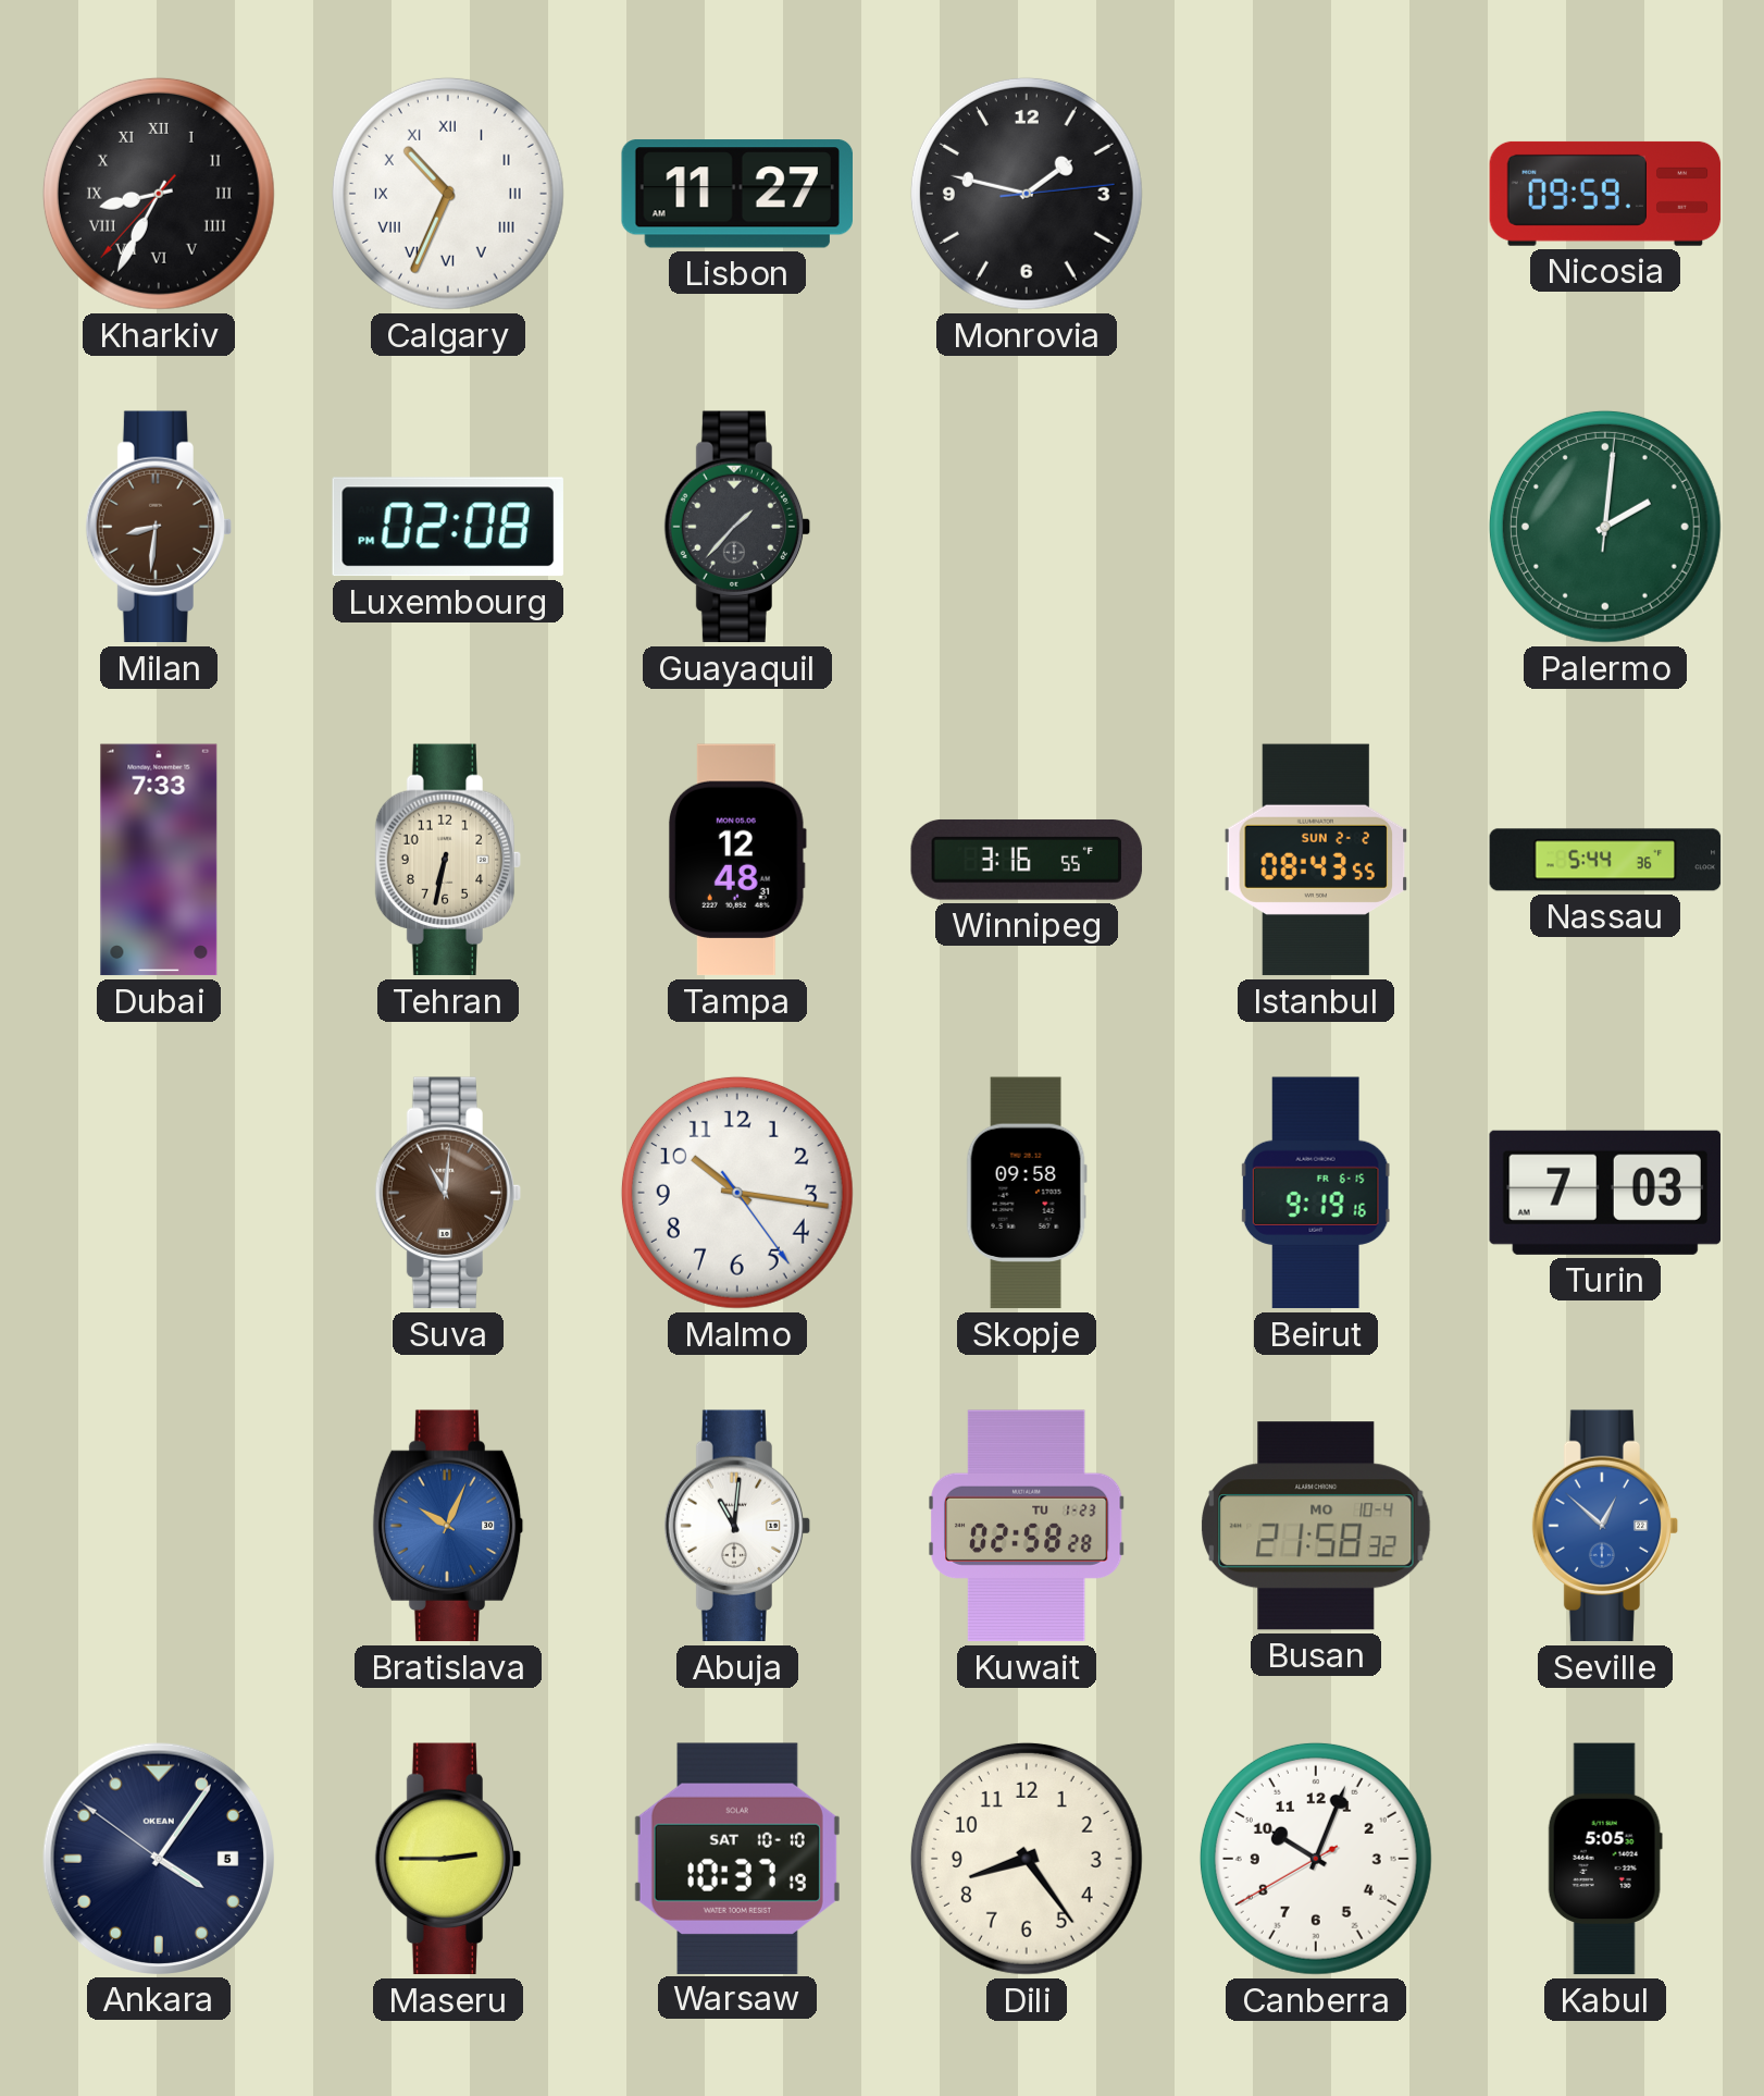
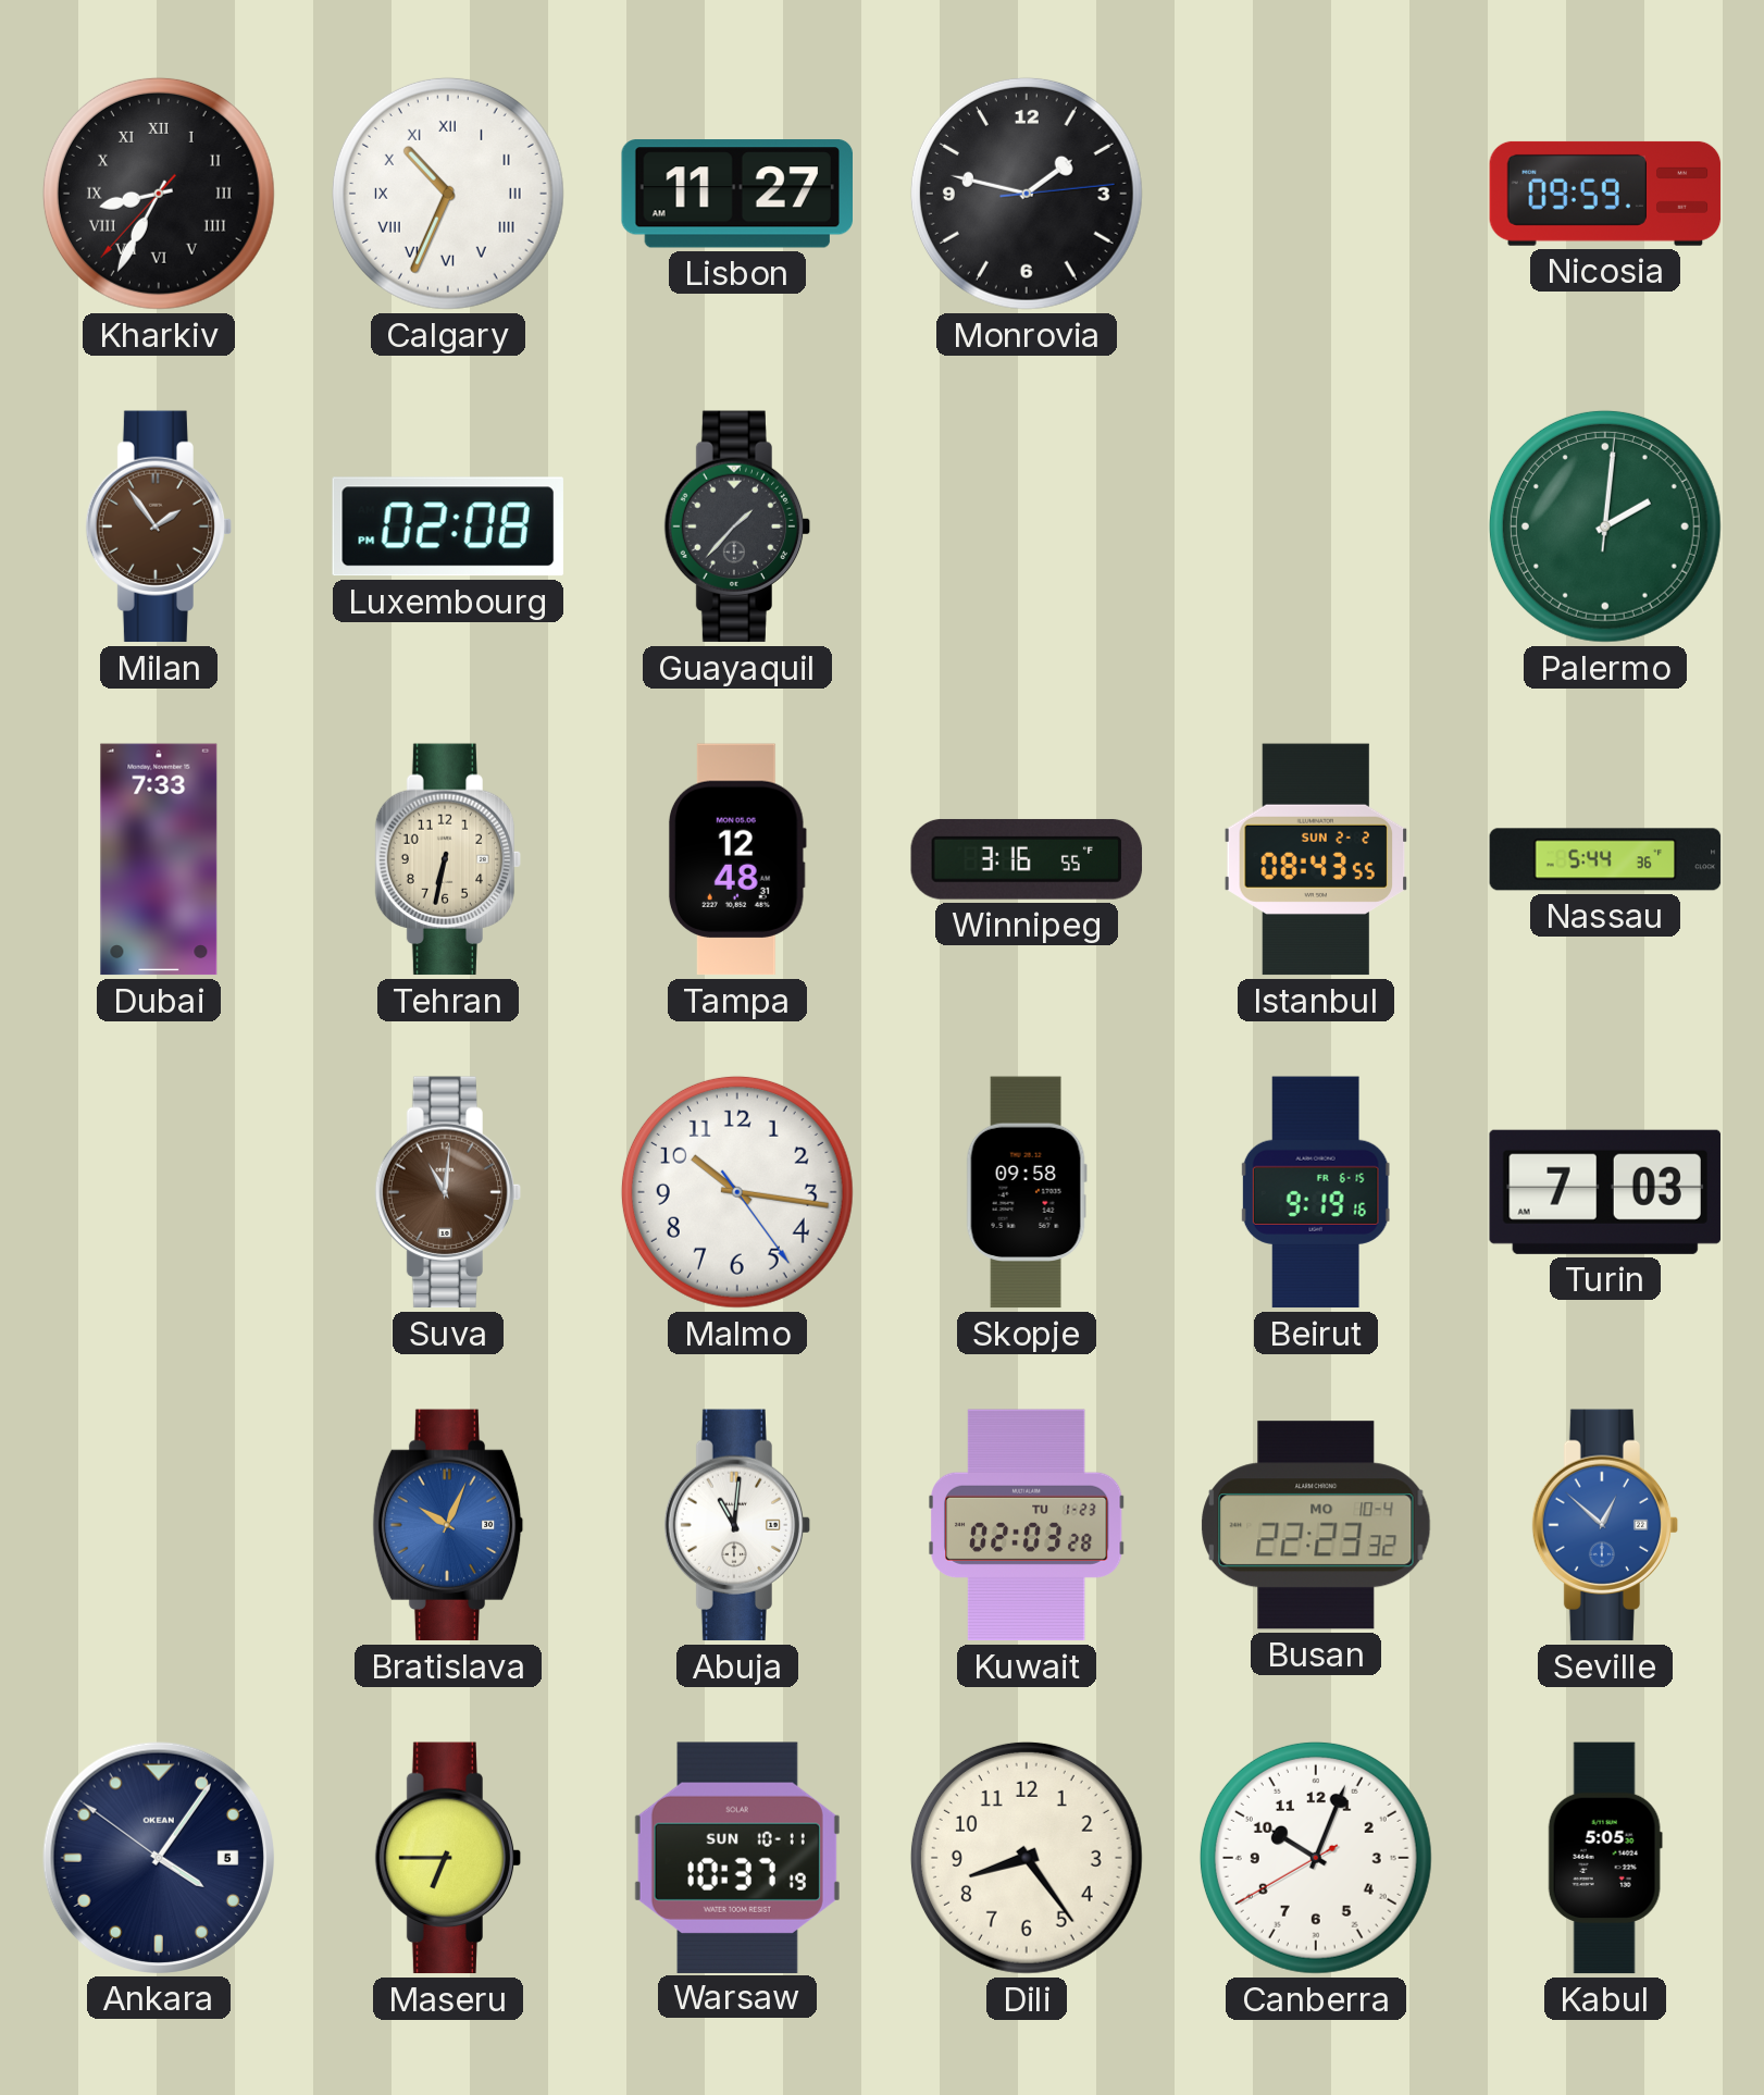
Milan: 8:31 -> 1:54 (159, 526)
Kuwait: 02:58 -> 02:03 (1028, 1525)
Busan: 21:58 -> 22:23 (1316, 1525)
Maseru: 2:45 -> 6:45 (448, 1858)
Warsaw date: SAT 10-10 -> SUN 10-11 (737, 1857)
